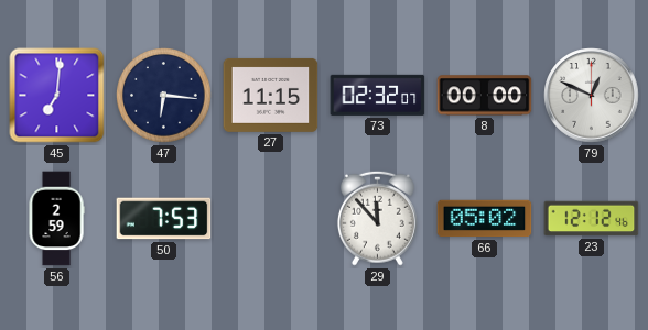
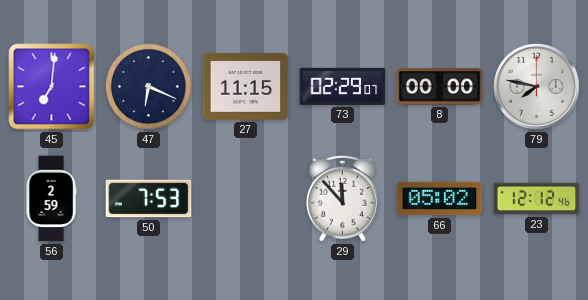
47: 6:16 -> 6:19 (149, 87)
73: 02:32 -> 02:29 (343, 86)
79: 12:49 -> 7:47 (537, 87)
